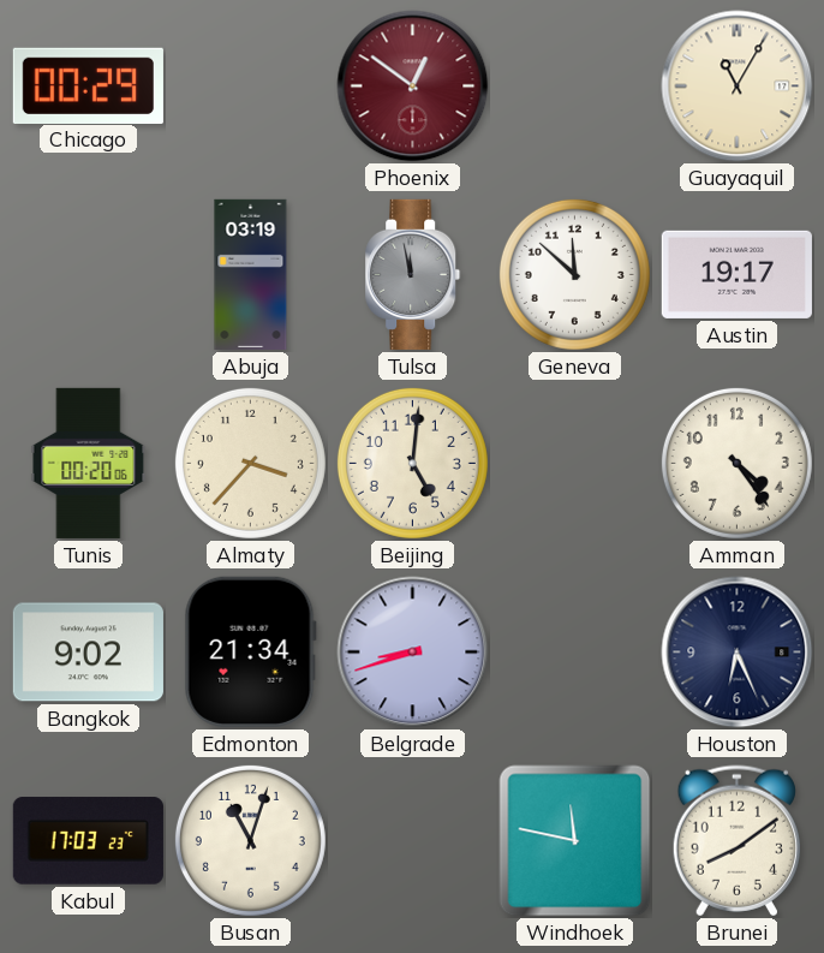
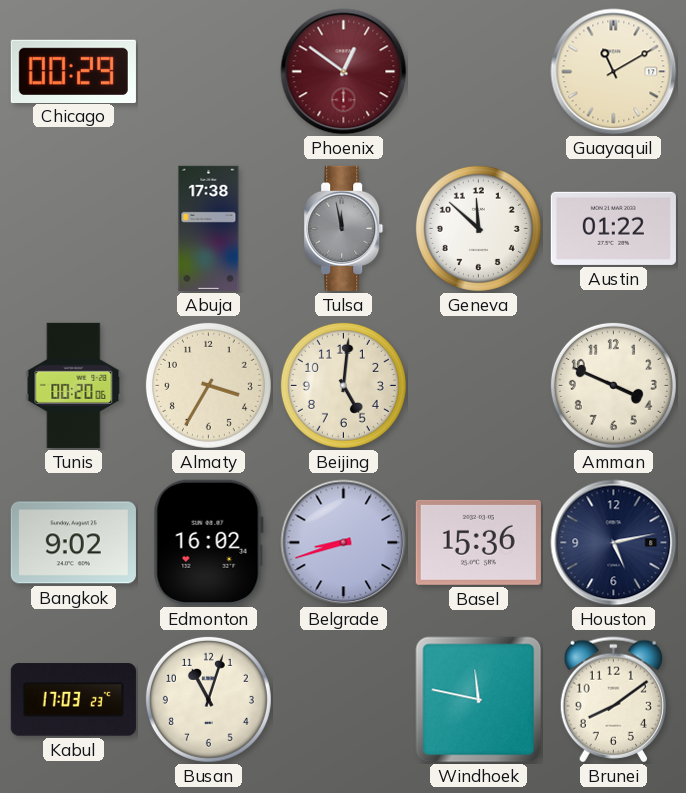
Guayaquil: 11:05 -> 11:10 (614, 72)
Abuja: 03:19 -> 17:38 (209, 228)
Austin: 19:17 -> 01:22 (613, 228)
Almaty: 3:37 -> 3:35 (208, 385)
Amman: 4:24 -> 3:49 (613, 385)
Edmonton: 21:34 -> 16:02 (208, 542)
Basel: none -> 15:36 (478, 542)
Houston: 6:26 -> 5:13 (614, 543)
